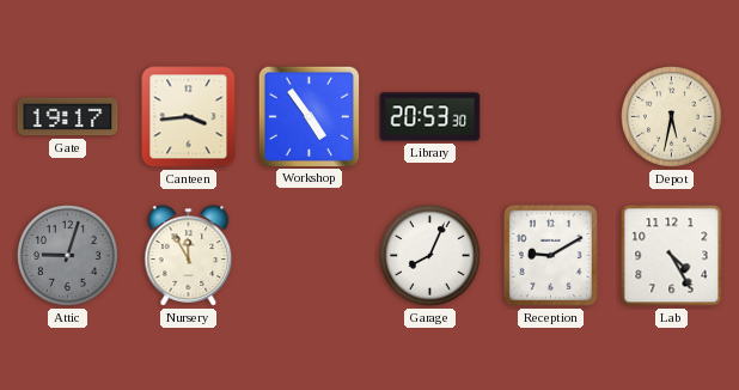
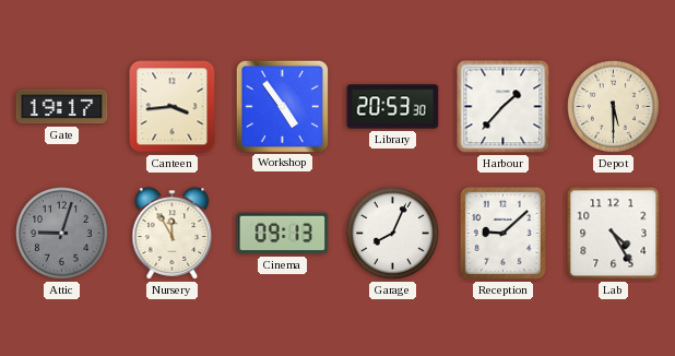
Harbour: none -> 1:37 (504, 107)
Depot: 5:32 -> 5:30 (614, 107)
Cinema: none -> 09:13 (283, 234)
Reception: 9:10 -> 9:08 (502, 233)
